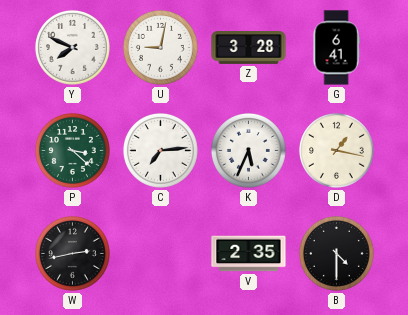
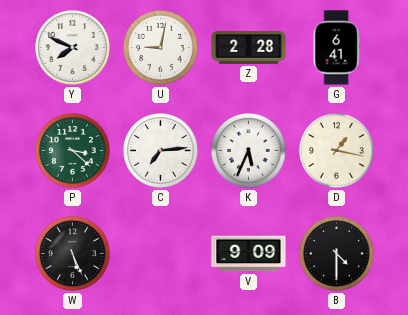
Z: 3:28 -> 2:28 (249, 48)
W: 2:43 -> 5:26 (72, 253)
V: 2:35 -> 9:09 (249, 254)
